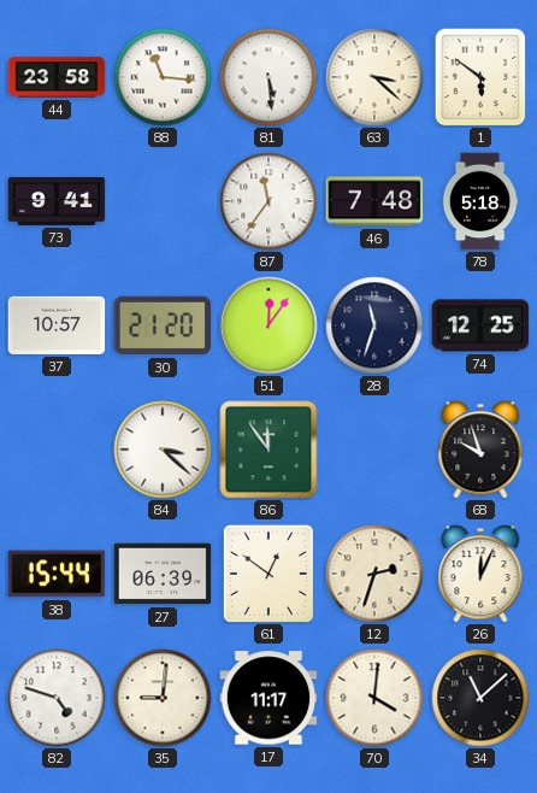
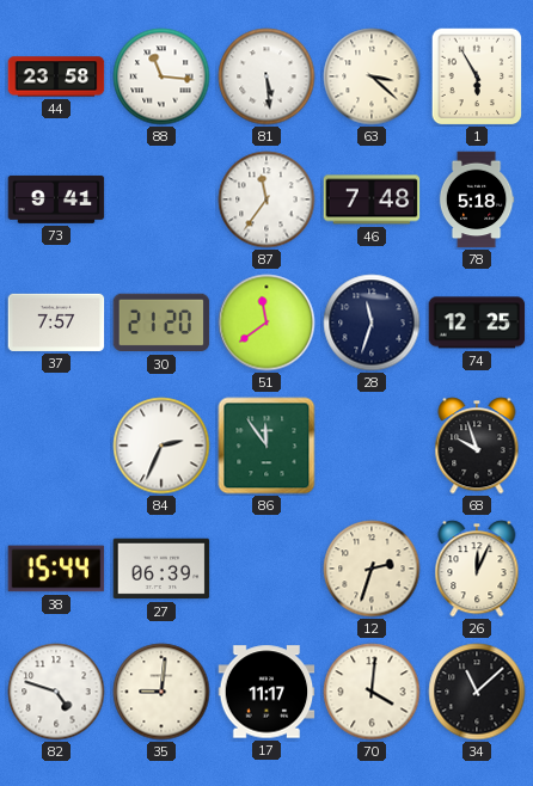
1: 5:51 -> 5:55 (477, 76)
37: 10:57 -> 7:57 (56, 323)
51: 12:06 -> 11:39 (266, 323)
84: 3:22 -> 2:34 (161, 446)
61: 12:51 -> none (268, 574)
